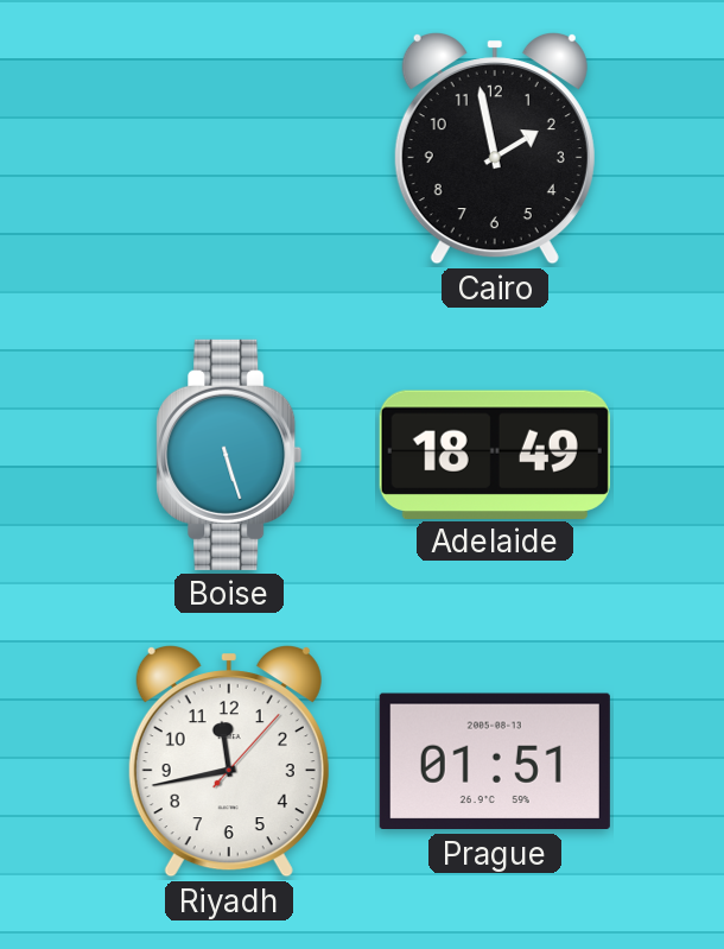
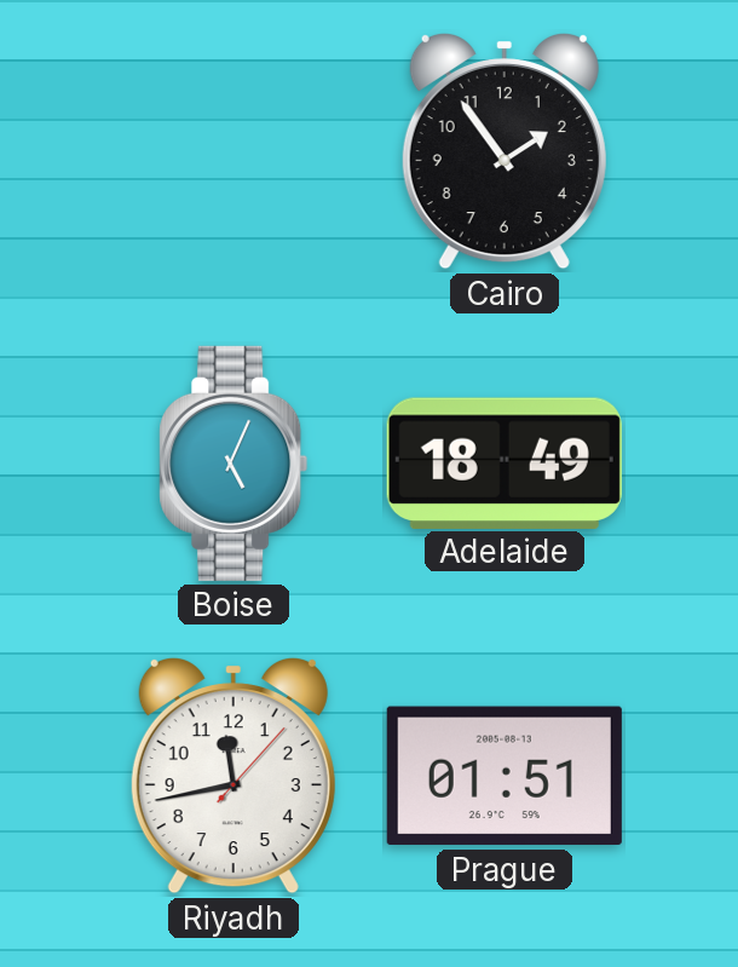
Cairo: 1:58 -> 1:54 (505, 151)
Boise: 5:27 -> 5:04 (233, 464)
